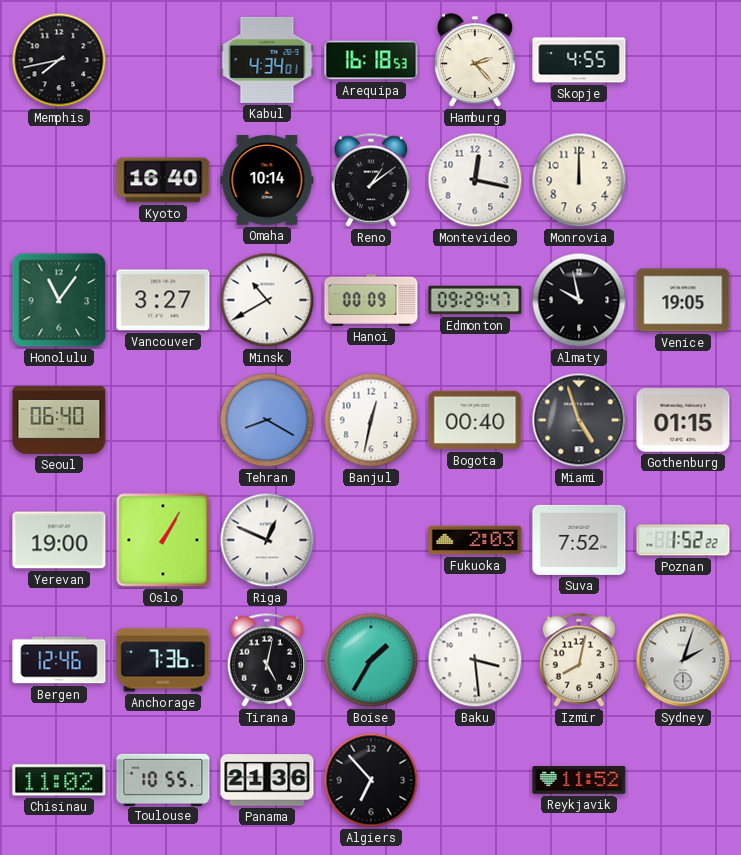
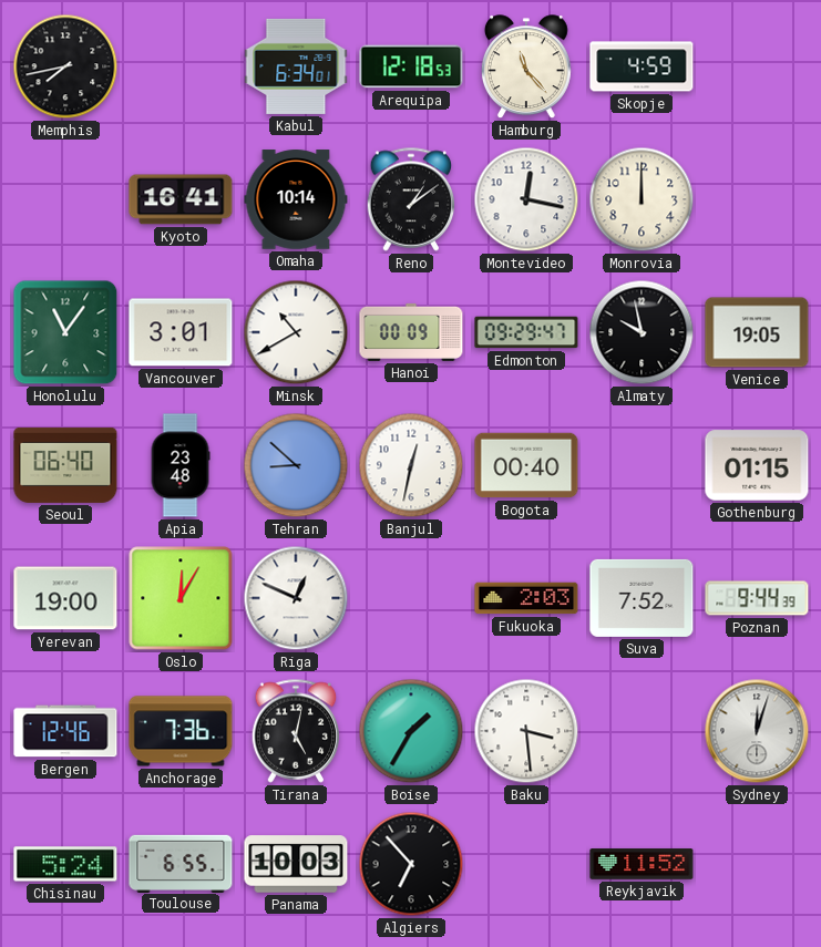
Kabul: 4:34 -> 6:34 (296, 66)
Arequipa: 16:18 -> 12:18 (411, 66)
Hamburg: 2:23 -> 11:23 (526, 68)
Skopje: 4:55 -> 4:59 (642, 66)
Kyoto: 16:40 -> 16:41 (181, 199)
Vancouver: 3:27 -> 3:01 (181, 332)
Apia: none -> 23:48 (181, 465)
Tehran: 8:20 -> 8:52 (296, 465)
Miami: 4:57 -> none (579, 420)
Oslo: 1:05 -> 12:05 (181, 598)
Poznan: 1:52 -> 9:44 (757, 598)
Izmir: 8:02 -> none (579, 660)
Sydney: 2:03 -> 12:03 (757, 731)
Chisinau: 11:02 -> 5:24 (65, 864)
Toulouse: 10:55 -> 6:55 (181, 863)
Panama: 21:36 -> 10:03 (296, 864)
